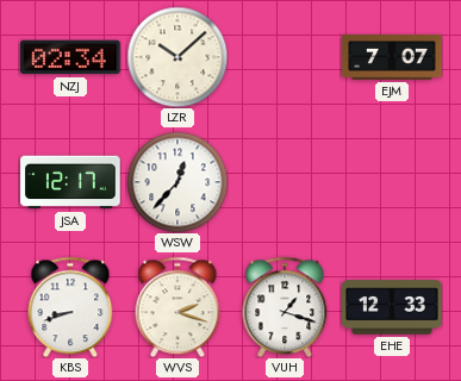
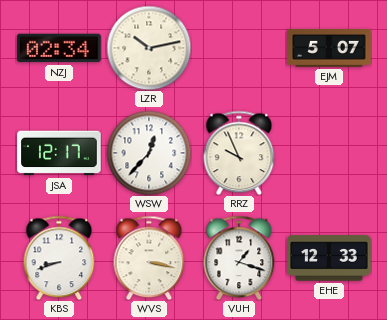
LZR: 10:08 -> 10:13 (149, 48)
EJM: 7:07 -> 5:07 (329, 49)
RRZ: none -> 9:56 (239, 153)
WVS: 2:18 -> 3:17 (149, 258)
